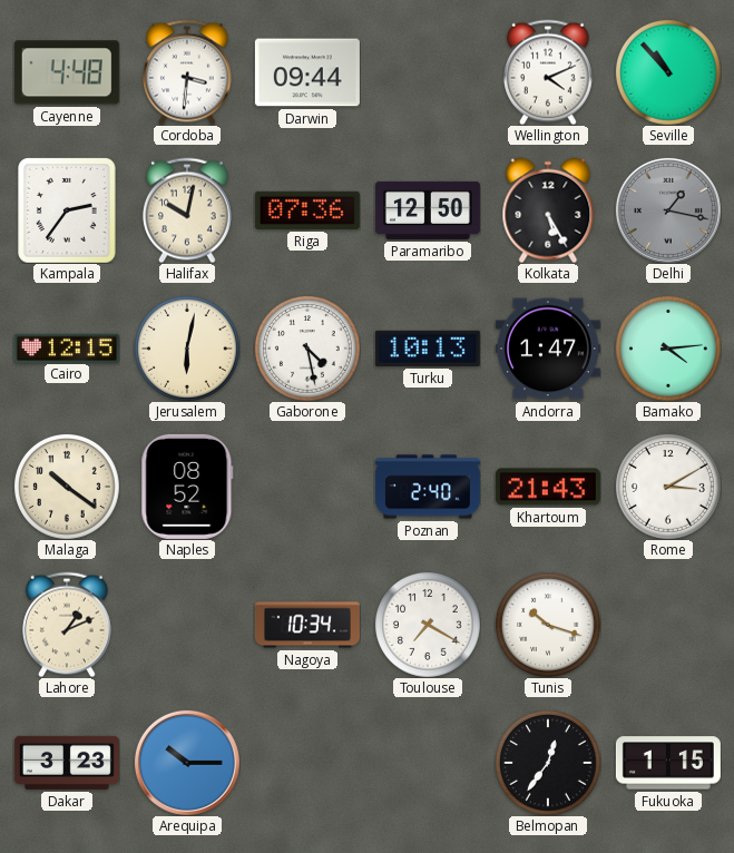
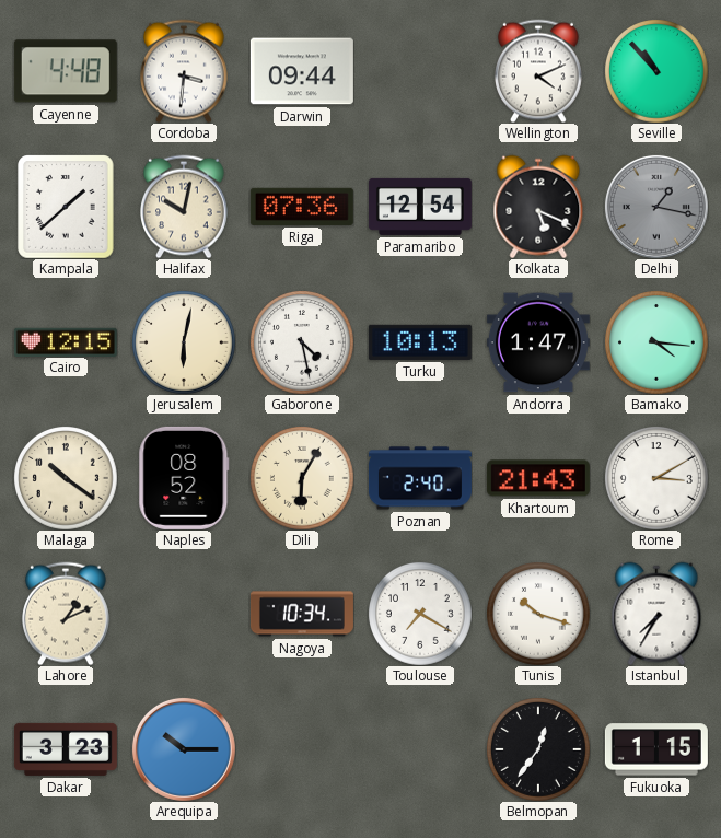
Kampala: 2:36 -> 1:38 (66, 207)
Paramaribo: 12:50 -> 12:54 (420, 207)
Kolkata: 5:25 -> 5:19 (538, 207)
Bamako: 4:14 -> 4:16 (656, 342)
Dili: none -> 6:05 (302, 478)
Istanbul: none -> 7:35 (656, 614)
